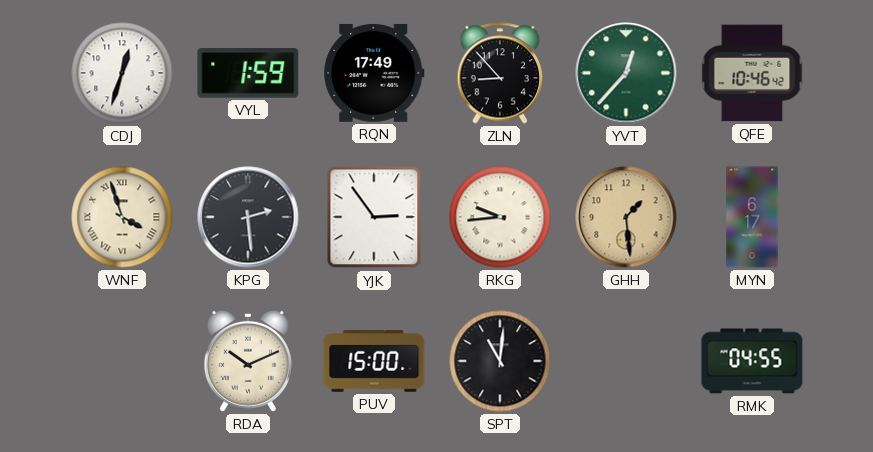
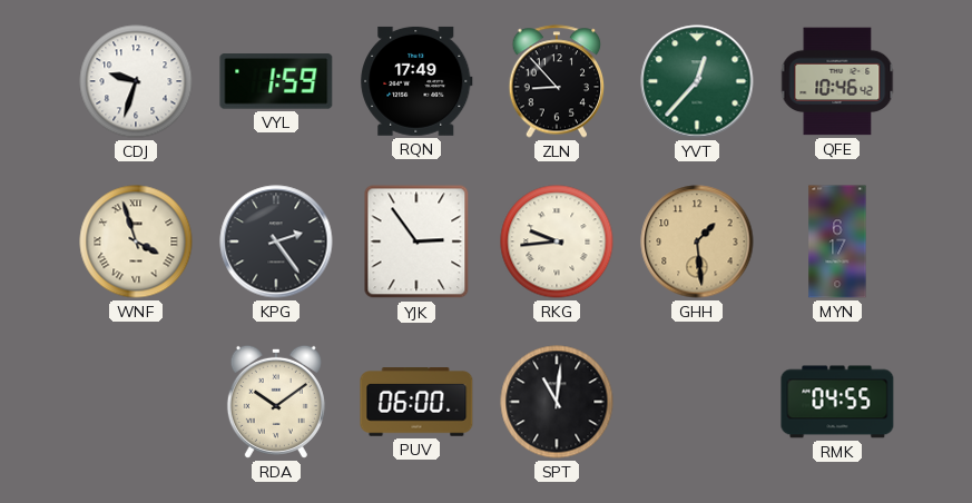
CDJ: 12:33 -> 9:33 (136, 81)
KPG: 2:29 -> 2:24 (276, 241)
RDA: 10:11 -> 10:09 (276, 402)
PUV: 15:00 -> 06:00 (416, 402)
